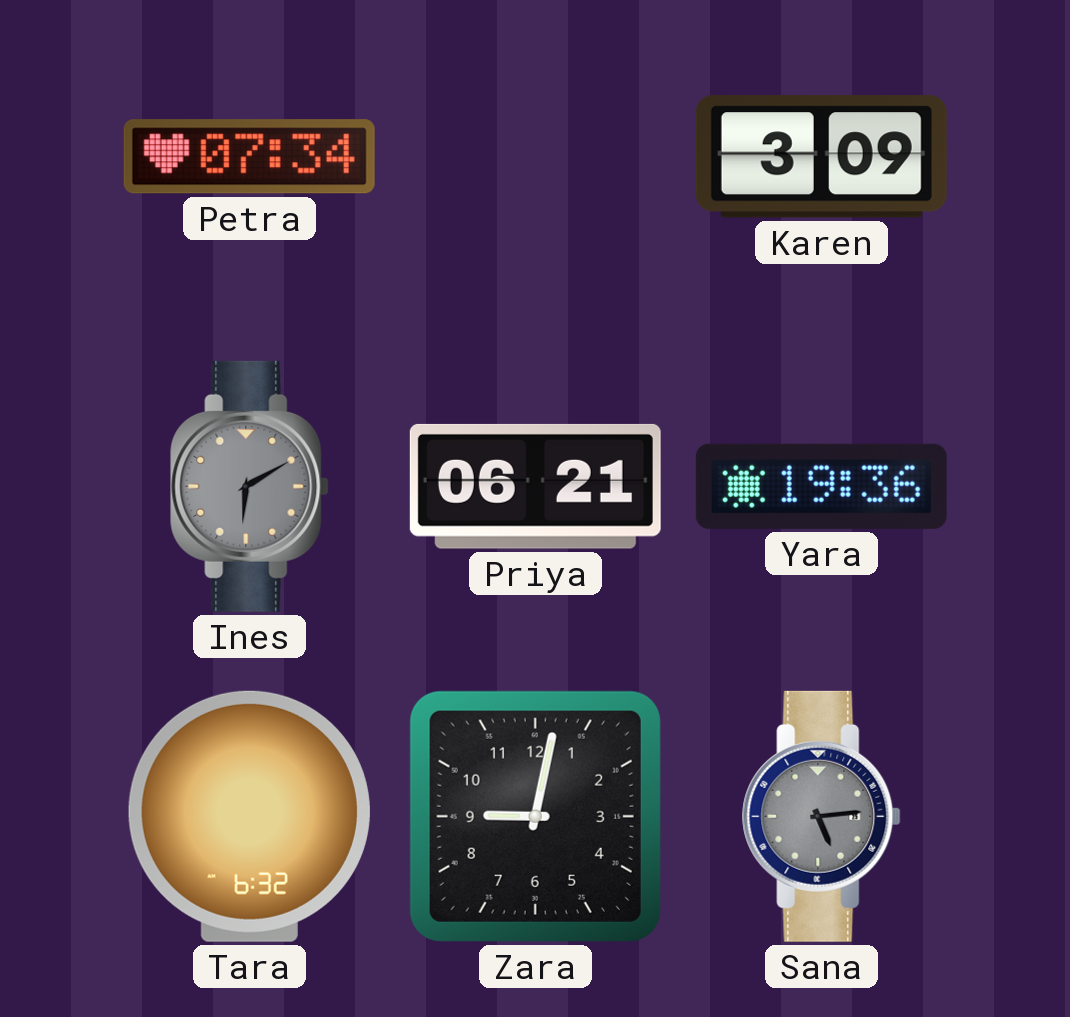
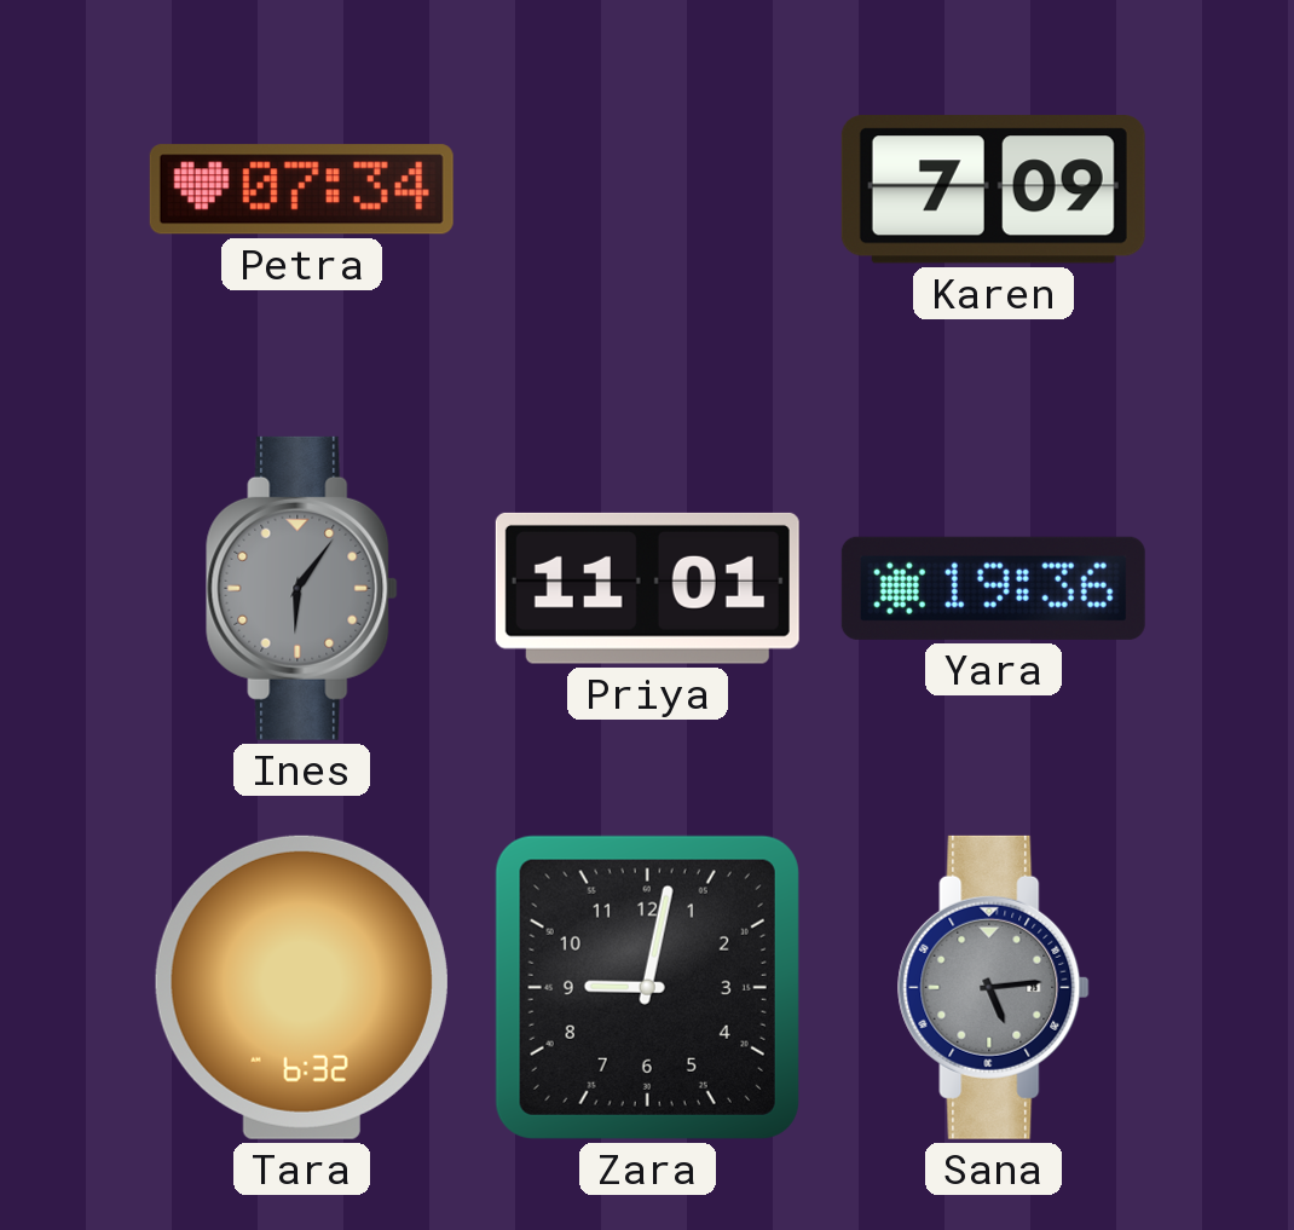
Karen: 3:09 -> 7:09 (993, 190)
Ines: 6:10 -> 6:06 (302, 588)
Priya: 06:21 -> 11:01 (647, 588)
